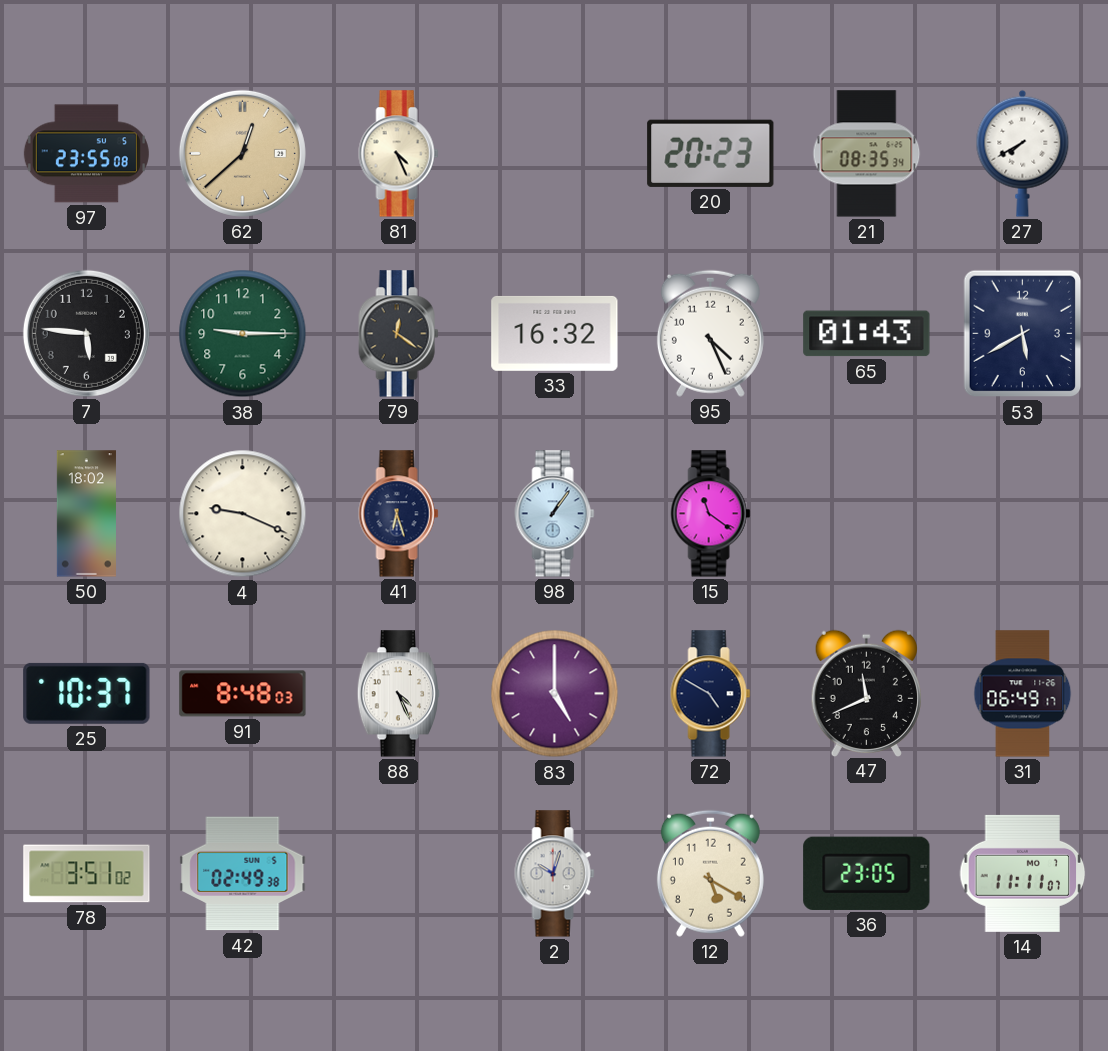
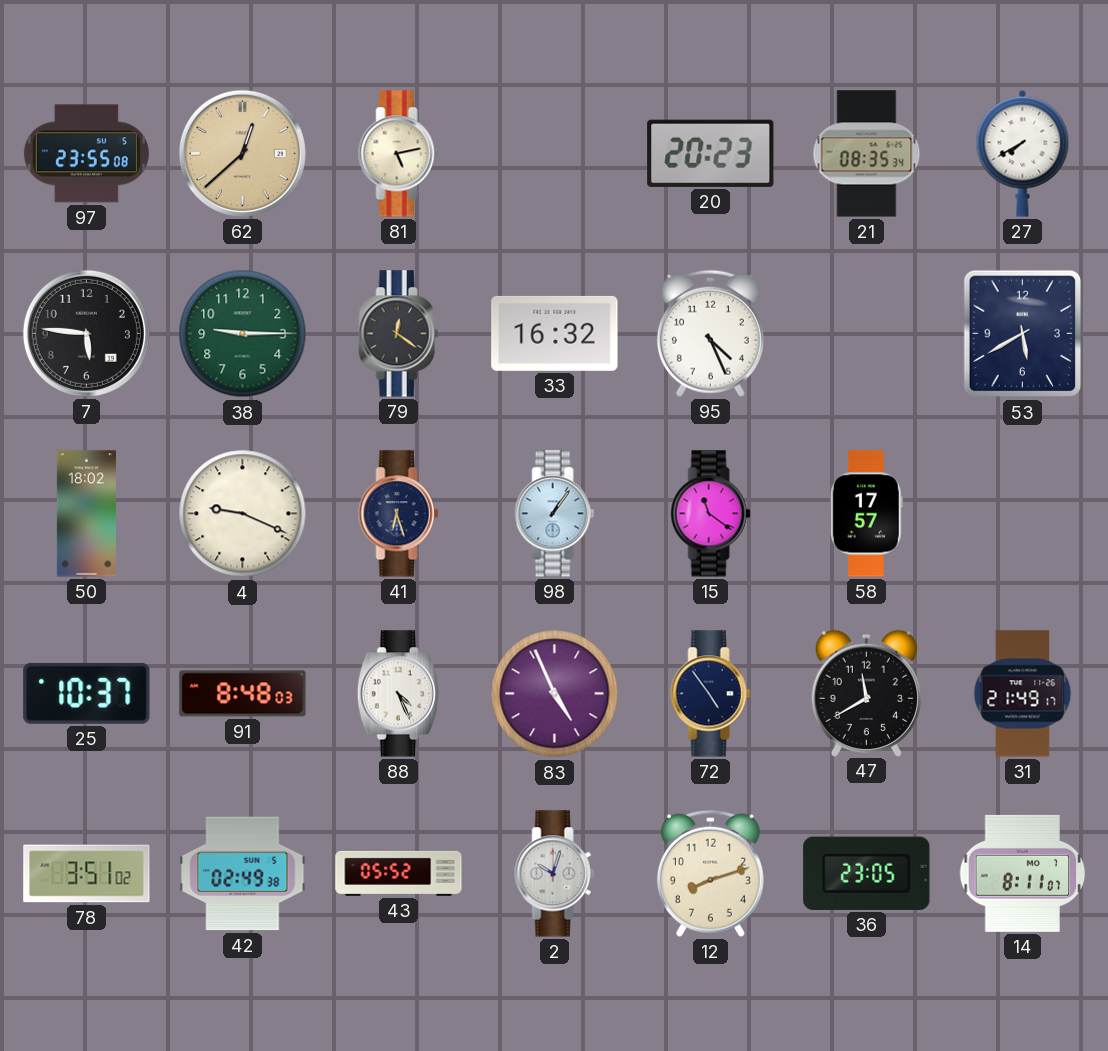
81: 4:26 -> 5:13 (399, 154)
65: 01:43 -> none (867, 334)
58: none -> 17:57 (866, 514)
83: 5:00 -> 4:56 (555, 694)
72: 4:50 -> 4:54 (711, 694)
47: 11:41 -> 11:40 (866, 693)
31: 06:49 -> 21:49 (1023, 694)
43: none -> 05:52 (399, 873)
12: 5:20 -> 8:12 (710, 873)
14: 11:11 -> 8:11 (1023, 873)
